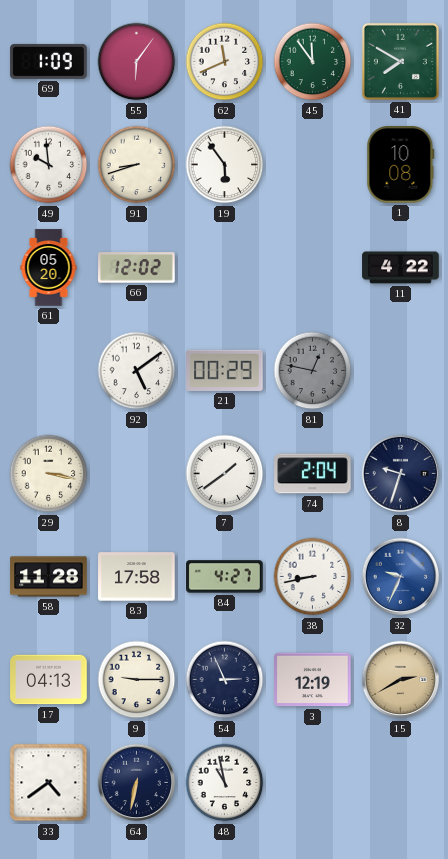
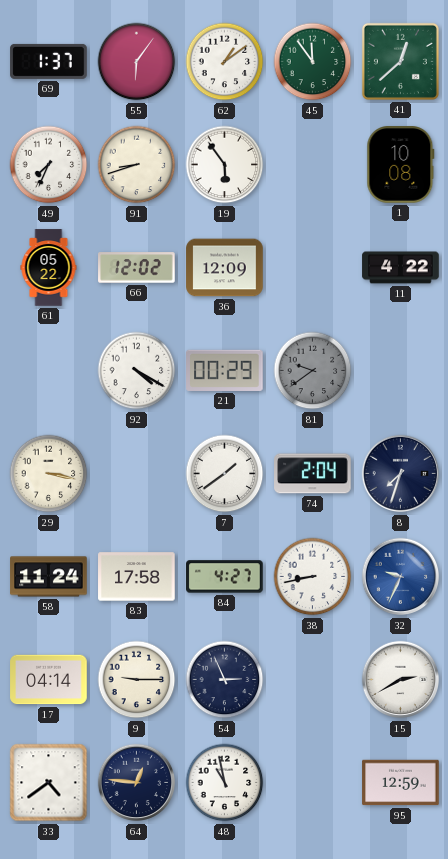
69: 1:09 -> 1:37 (49, 61)
62: 11:41 -> 1:09 (225, 62)
41: 7:50 -> 12:38 (400, 61)
49: 9:59 -> 7:34 (49, 165)
61: 05:20 -> 05:22 (49, 268)
36: none -> 12:09 (225, 268)
92: 5:09 -> 4:20 (137, 371)
81: 12:47 -> 9:39 (313, 371)
8: 9:33 -> 7:33 (401, 474)
58: 11:28 -> 11:24 (49, 577)
17: 04:13 -> 04:14 (49, 680)
3: 12:19 -> none (313, 680)
15 dial: champagne -> white (401, 680)
64: 6:32 -> 12:46 (137, 783)
95: none -> 12:59 (401, 783)
